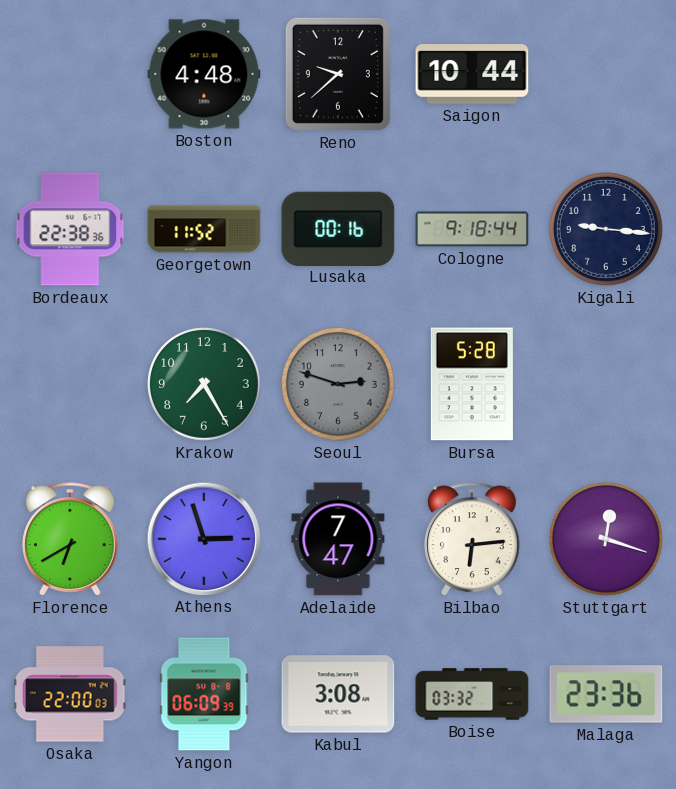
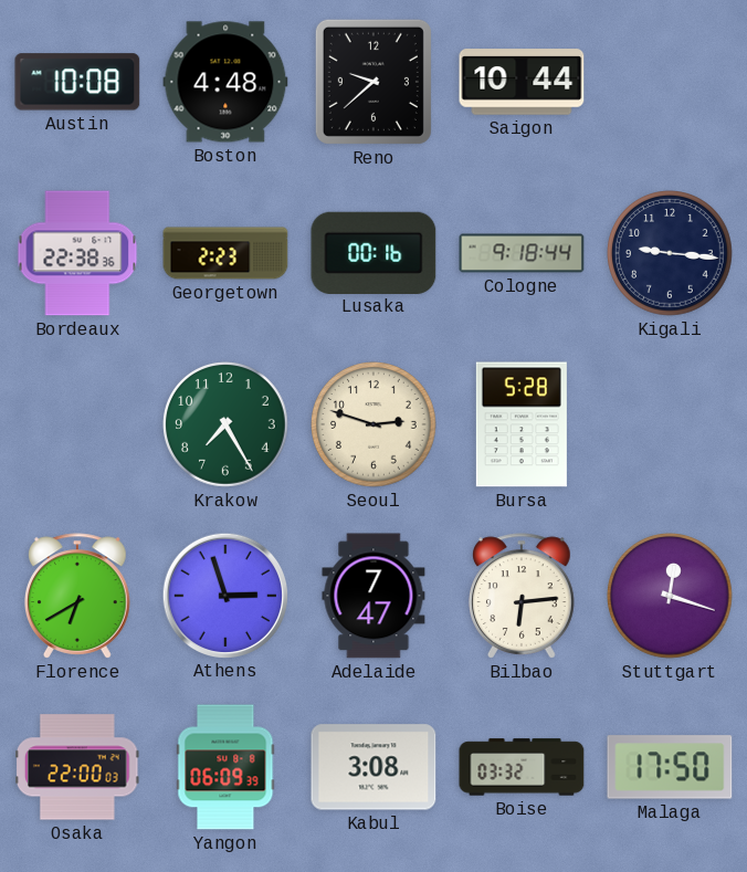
Austin: none -> 10:08 (77, 82)
Georgetown: 11:52 -> 2:23 (225, 253)
Seoul dial: grey -> cream (375, 426)
Malaga: 23:36 -> 17:50 (670, 767)
